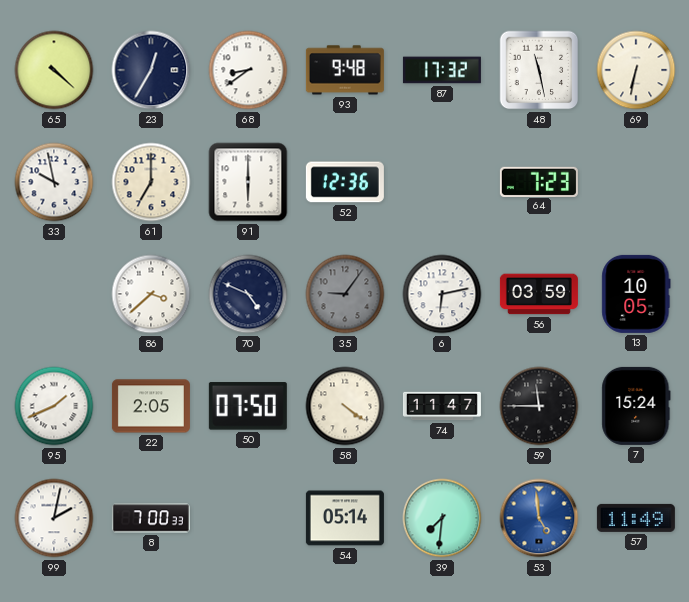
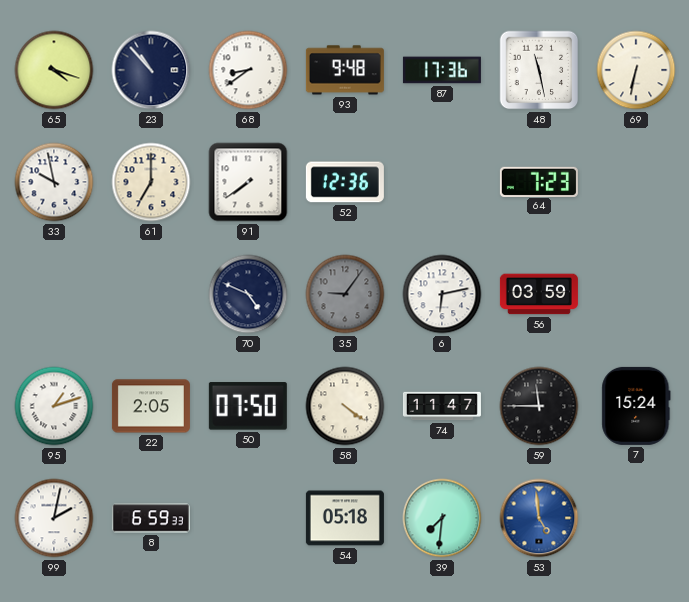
65: 4:22 -> 4:18 (54, 70)
23: 12:35 -> 10:53 (151, 70)
87: 17:32 -> 17:36 (442, 70)
91: 6:00 -> 7:39 (248, 182)
86: 3:38 -> none (151, 294)
13: 10:05 -> none (636, 294)
95: 1:41 -> 1:12 (54, 406)
8: 7:00 -> 6:59 (151, 518)
54: 05:14 -> 05:18 (345, 518)
57: 11:49 -> none (636, 518)
